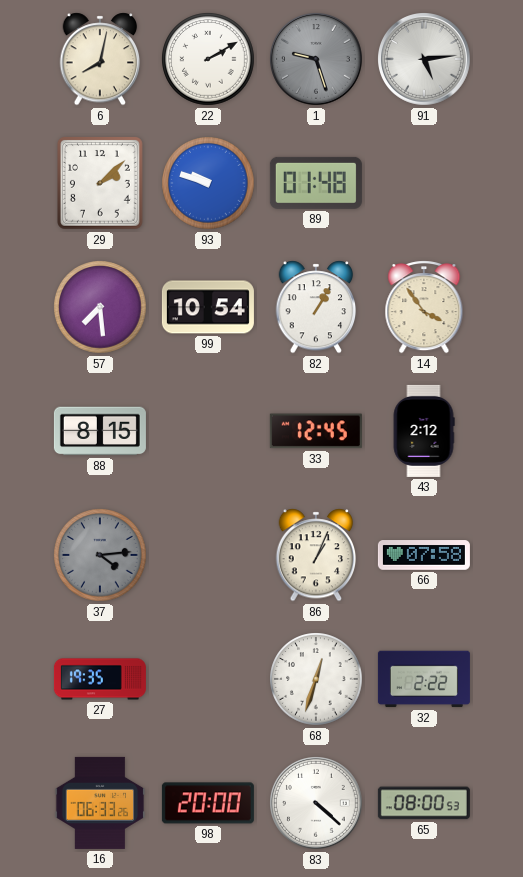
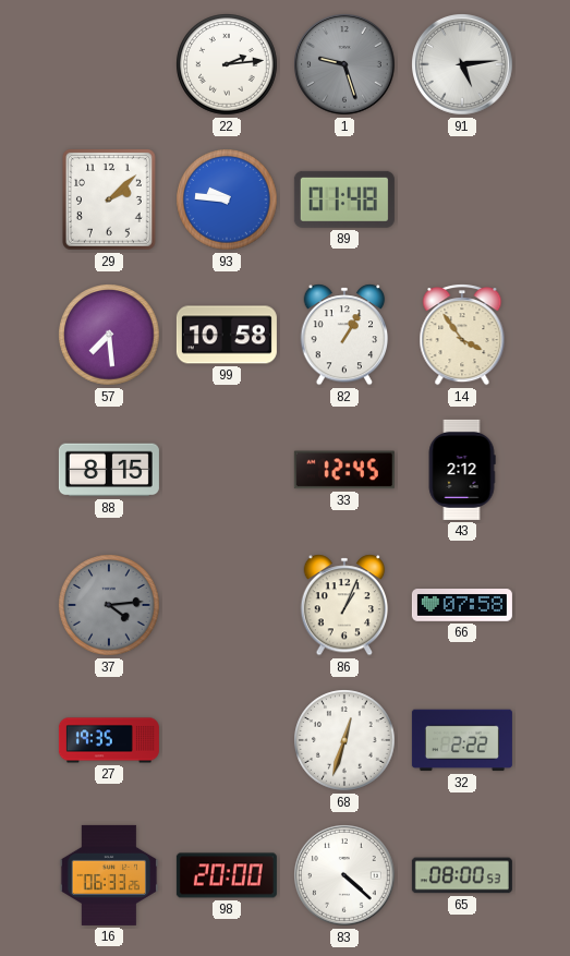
6: 8:02 -> none (100, 59)
22: 2:10 -> 2:14 (227, 64)
93: 9:48 -> 9:46 (227, 199)
99: 10:54 -> 10:58 (227, 335)
